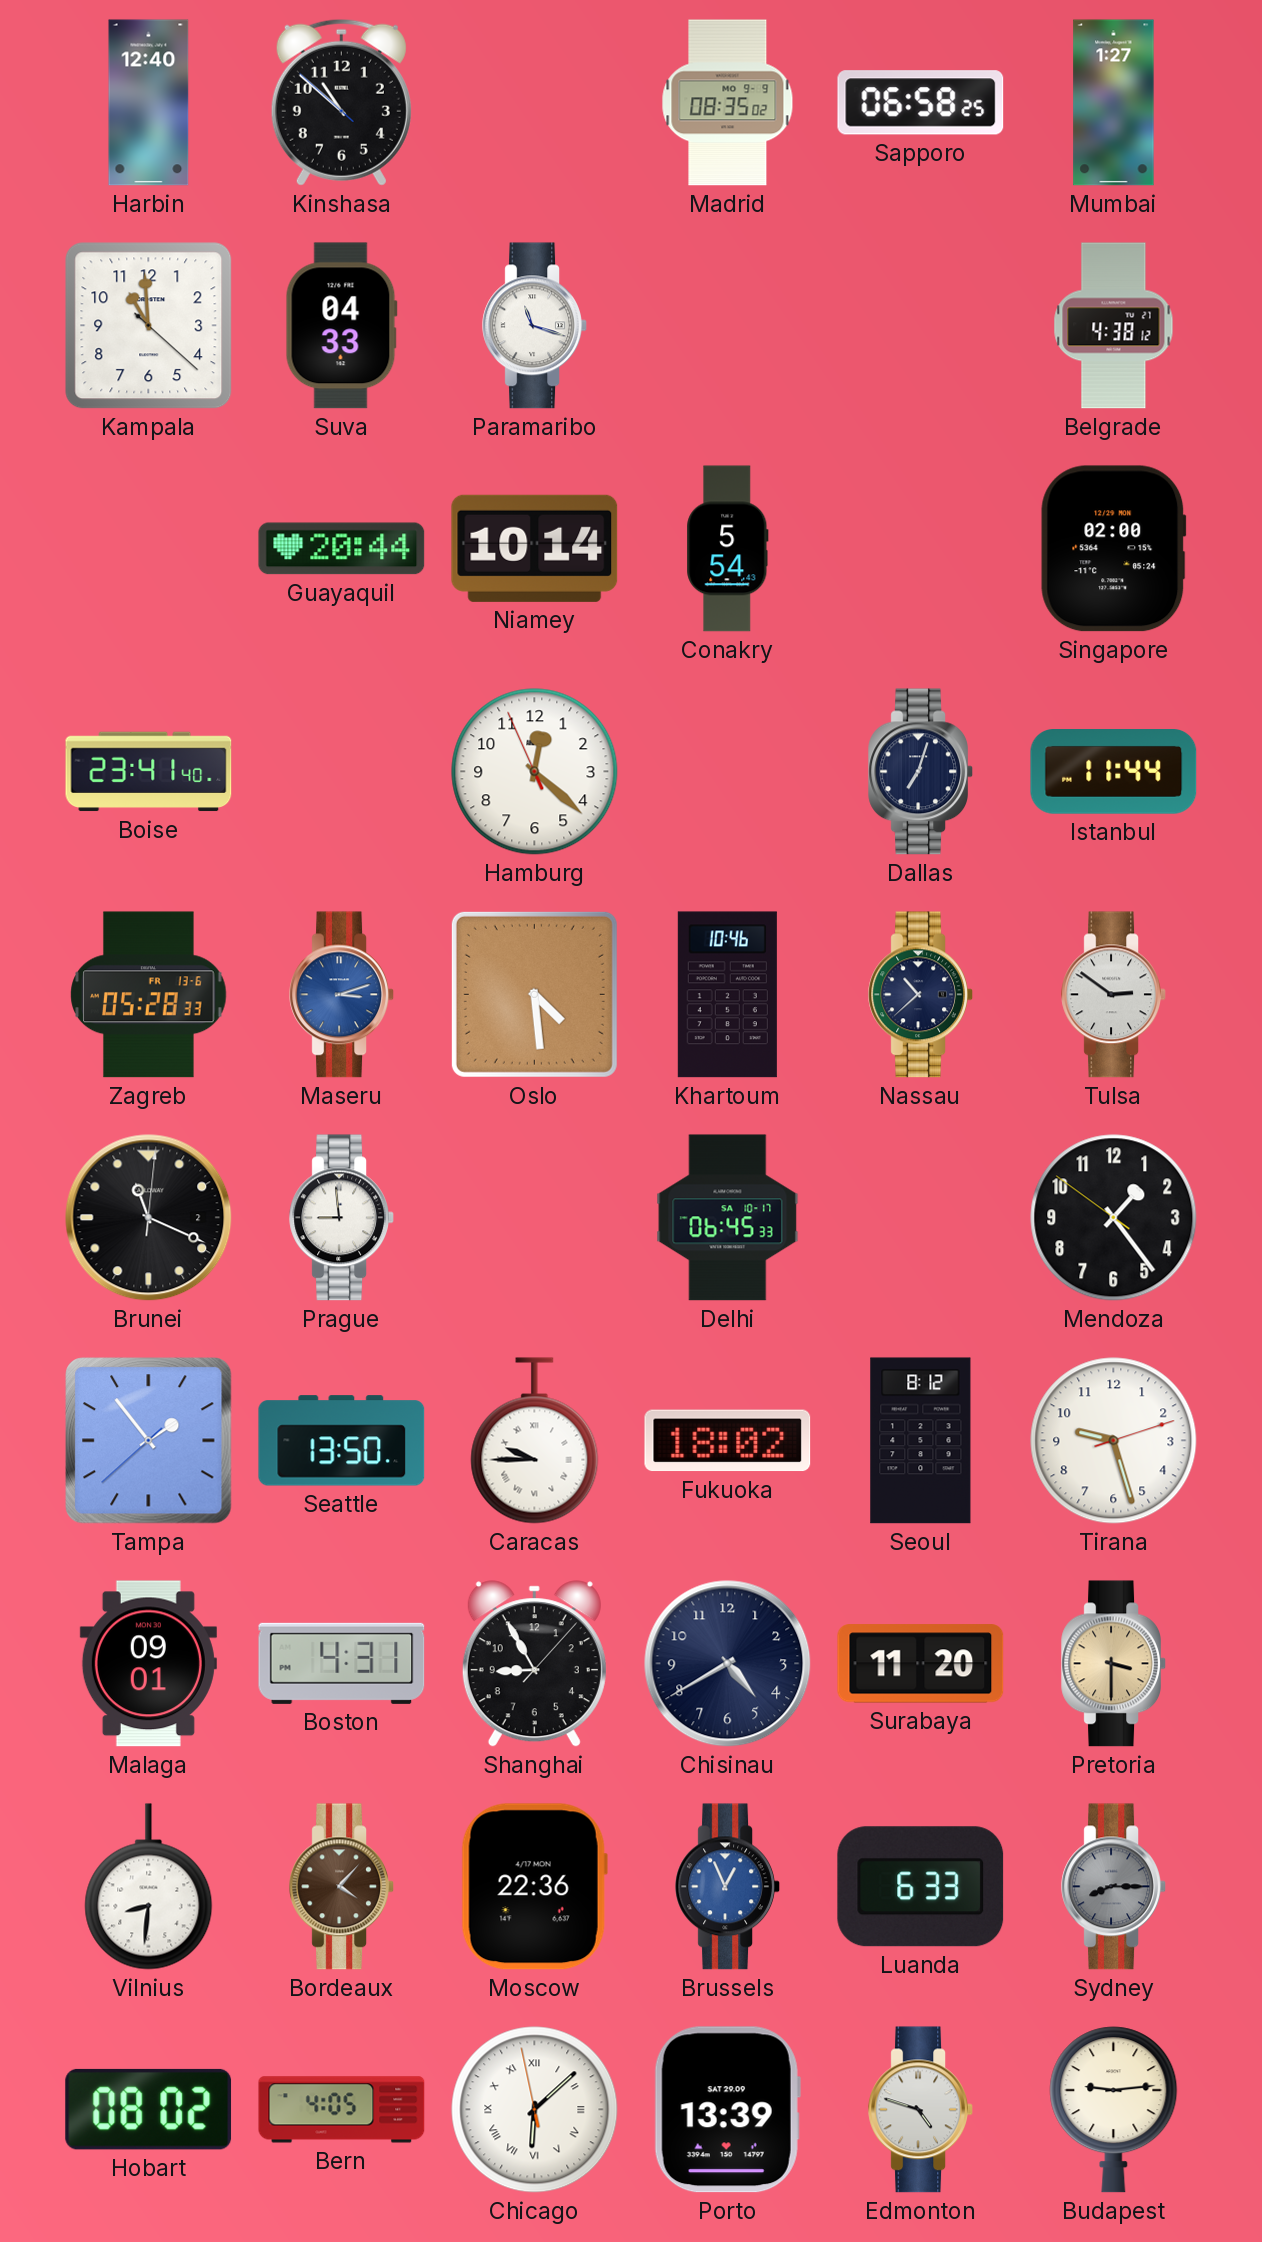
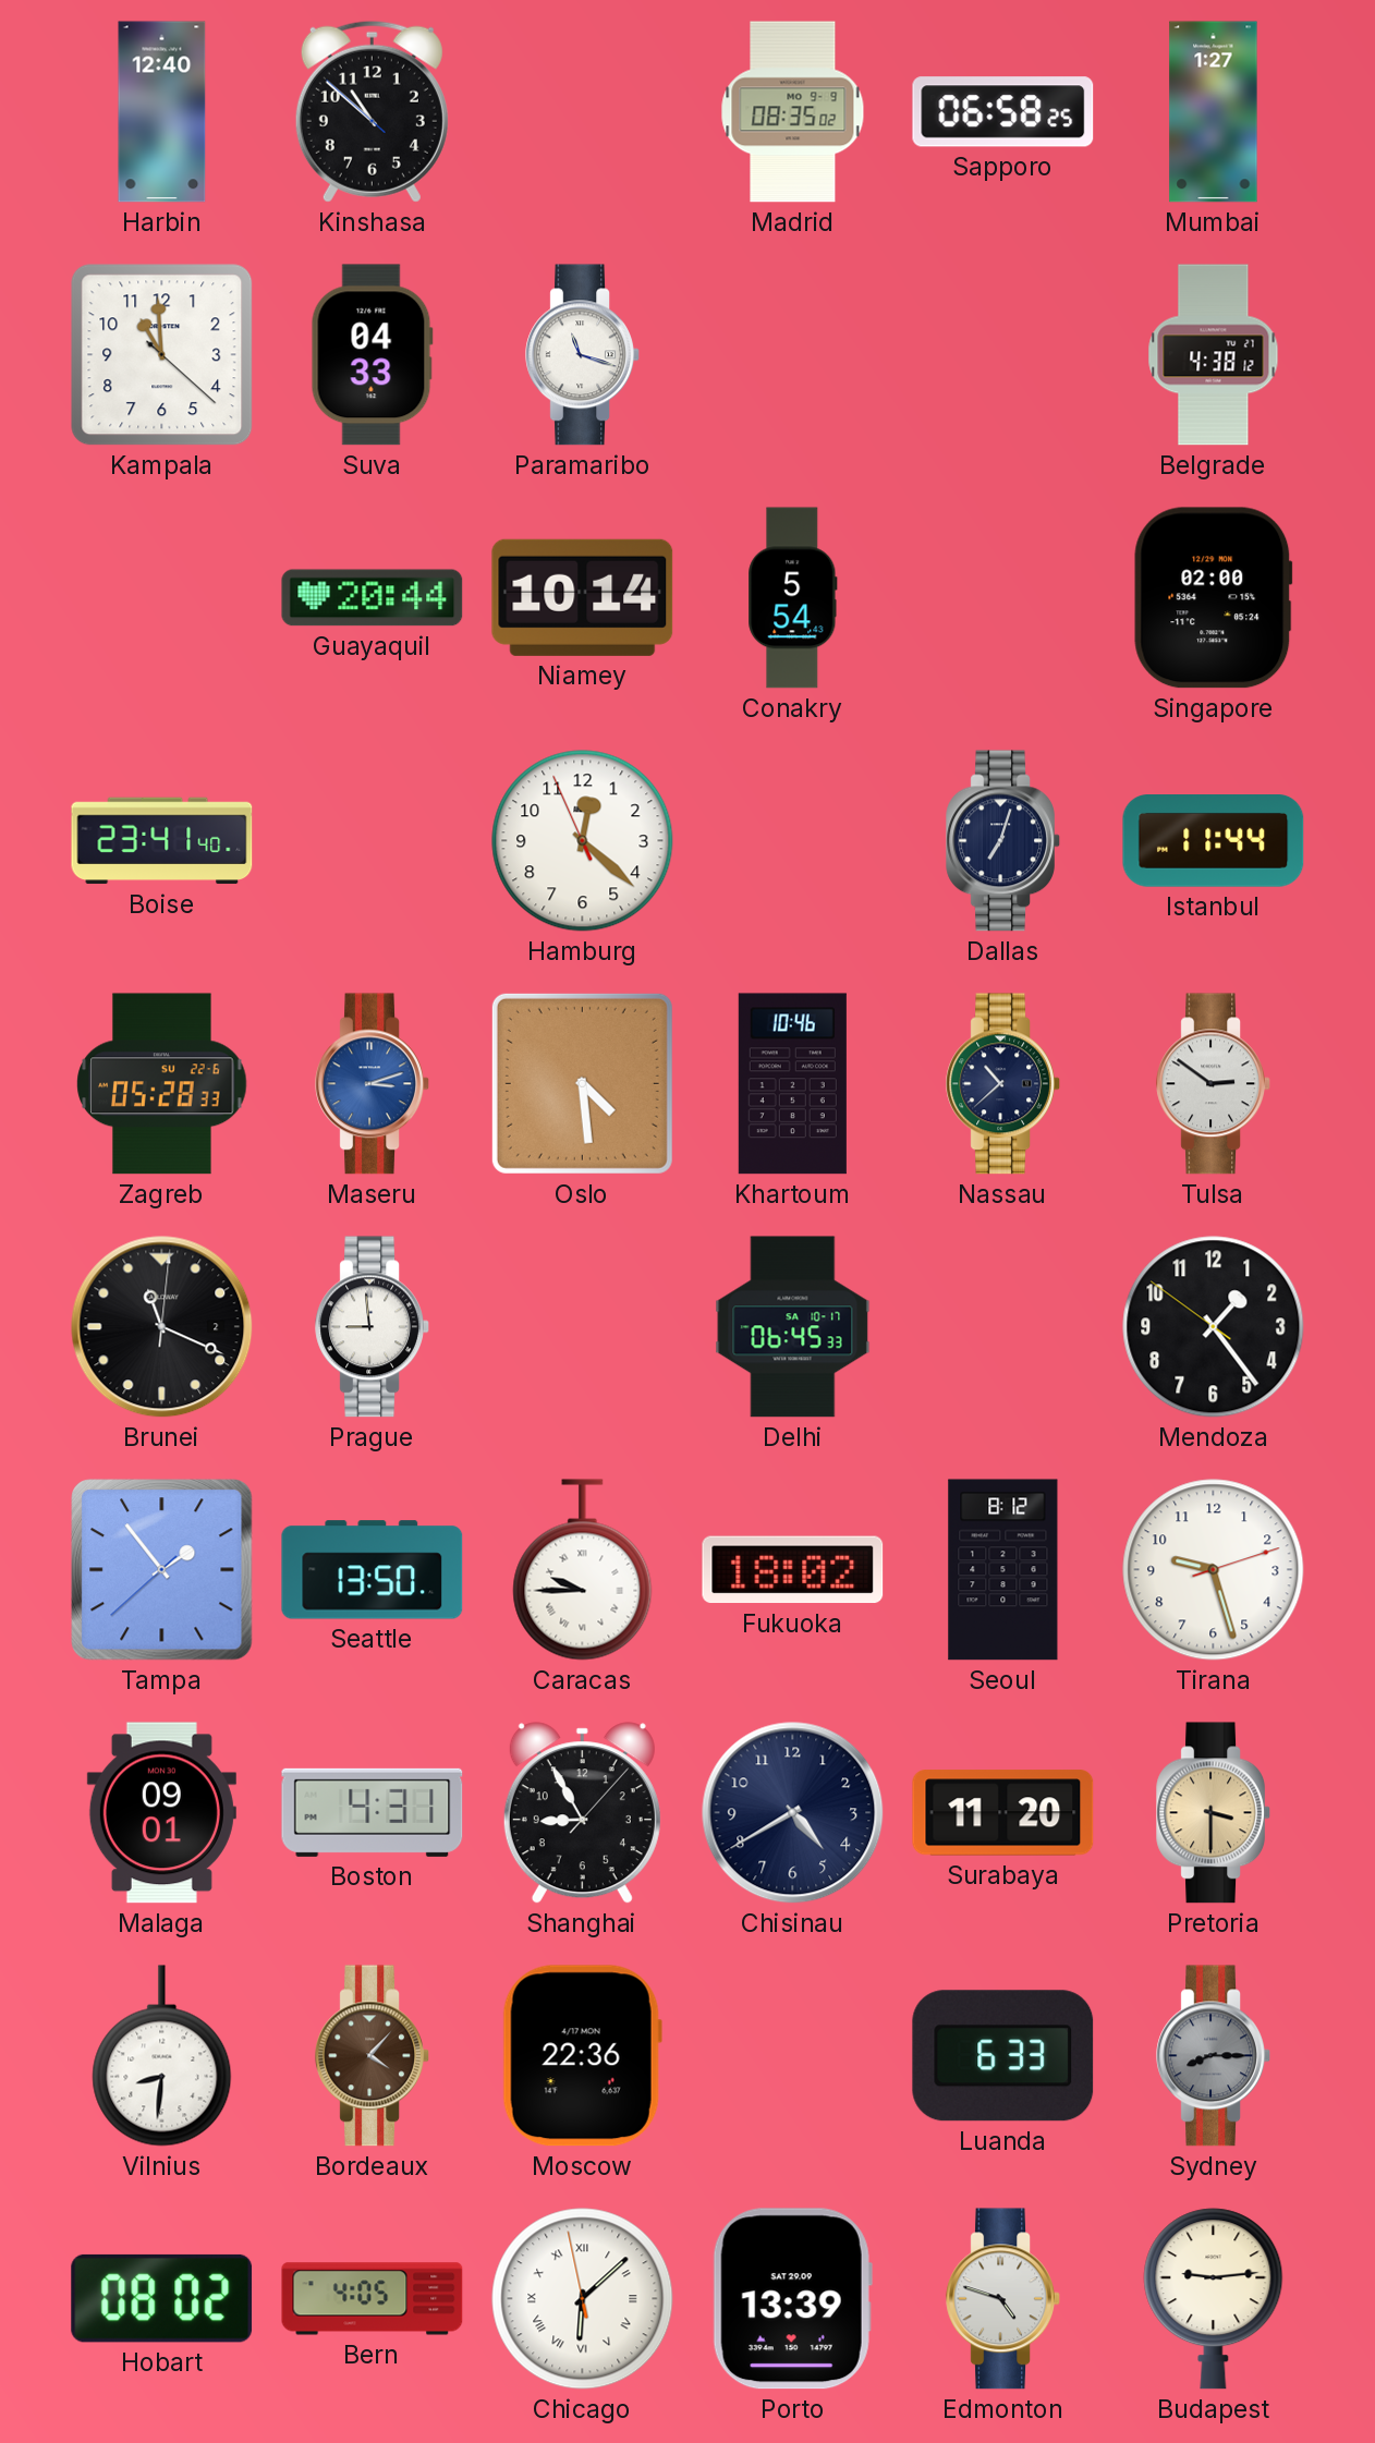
Zagreb date: FR 13-6 -> SU 22-6 (162, 1084)
Brussels: 12:56 -> none (727, 1887)
